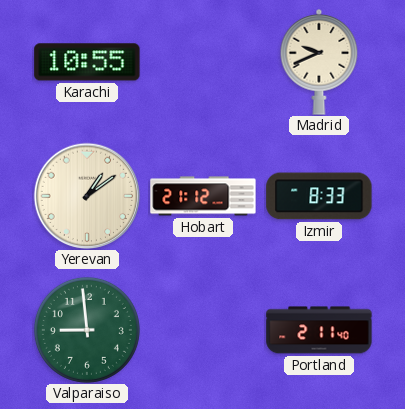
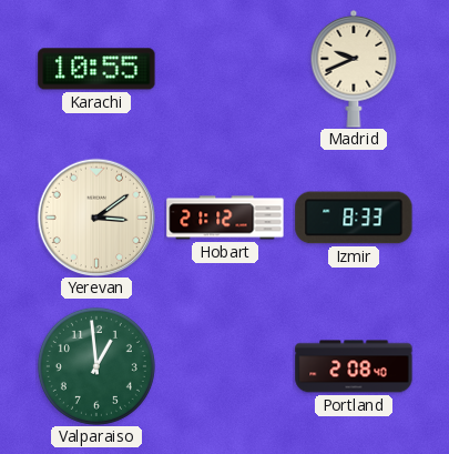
Yerevan: 1:09 -> 3:09 (96, 218)
Valparaiso: 8:59 -> 12:59 (96, 366)
Portland: 2:11 -> 2:08 (354, 366)
